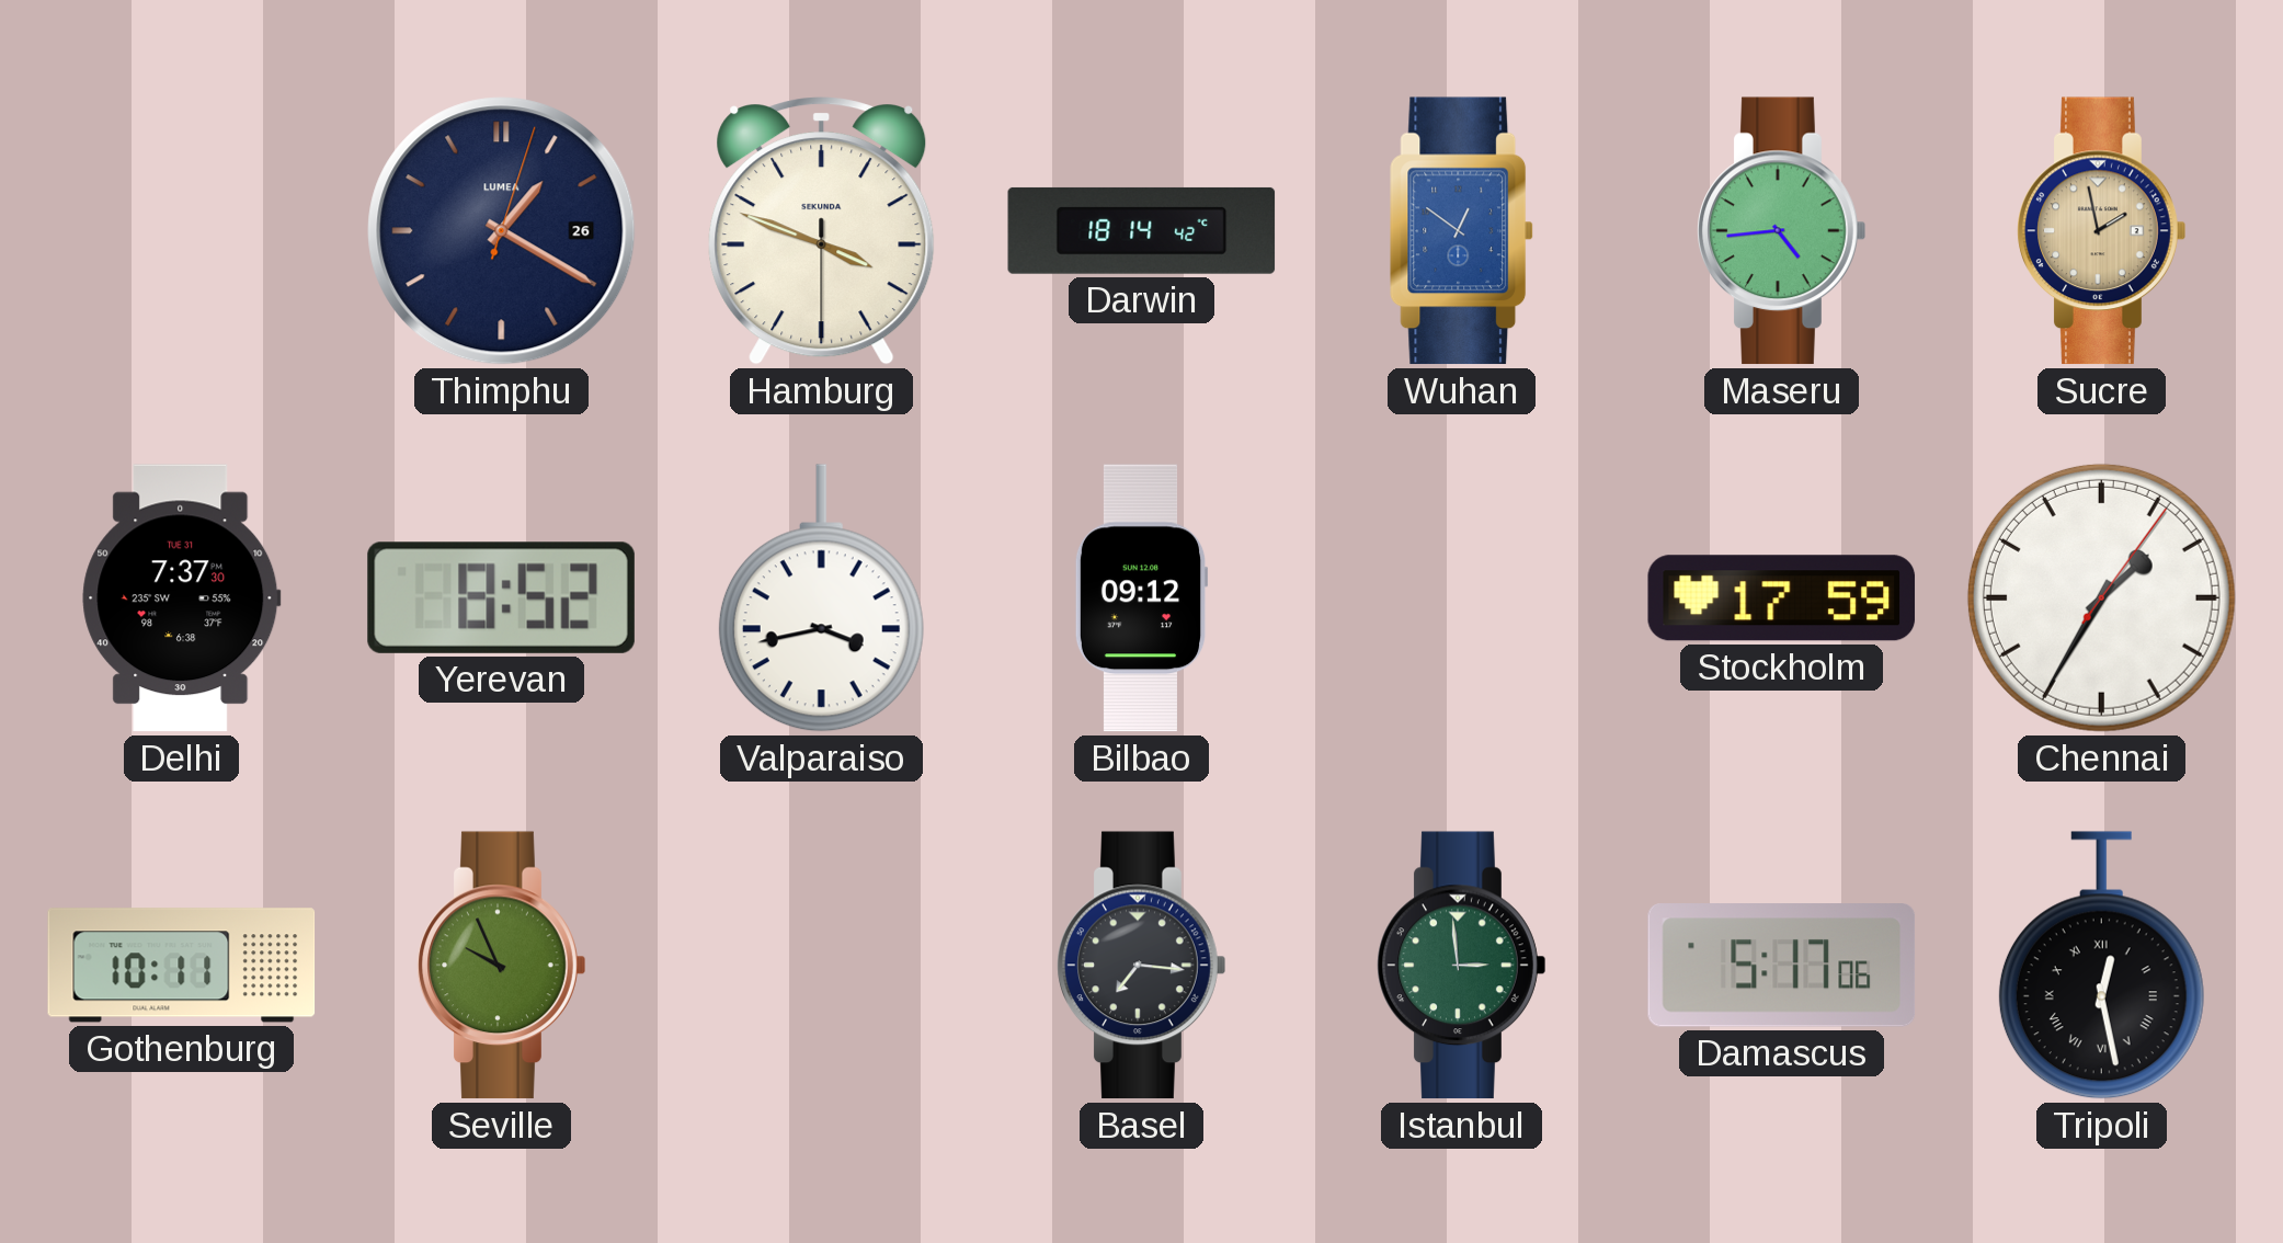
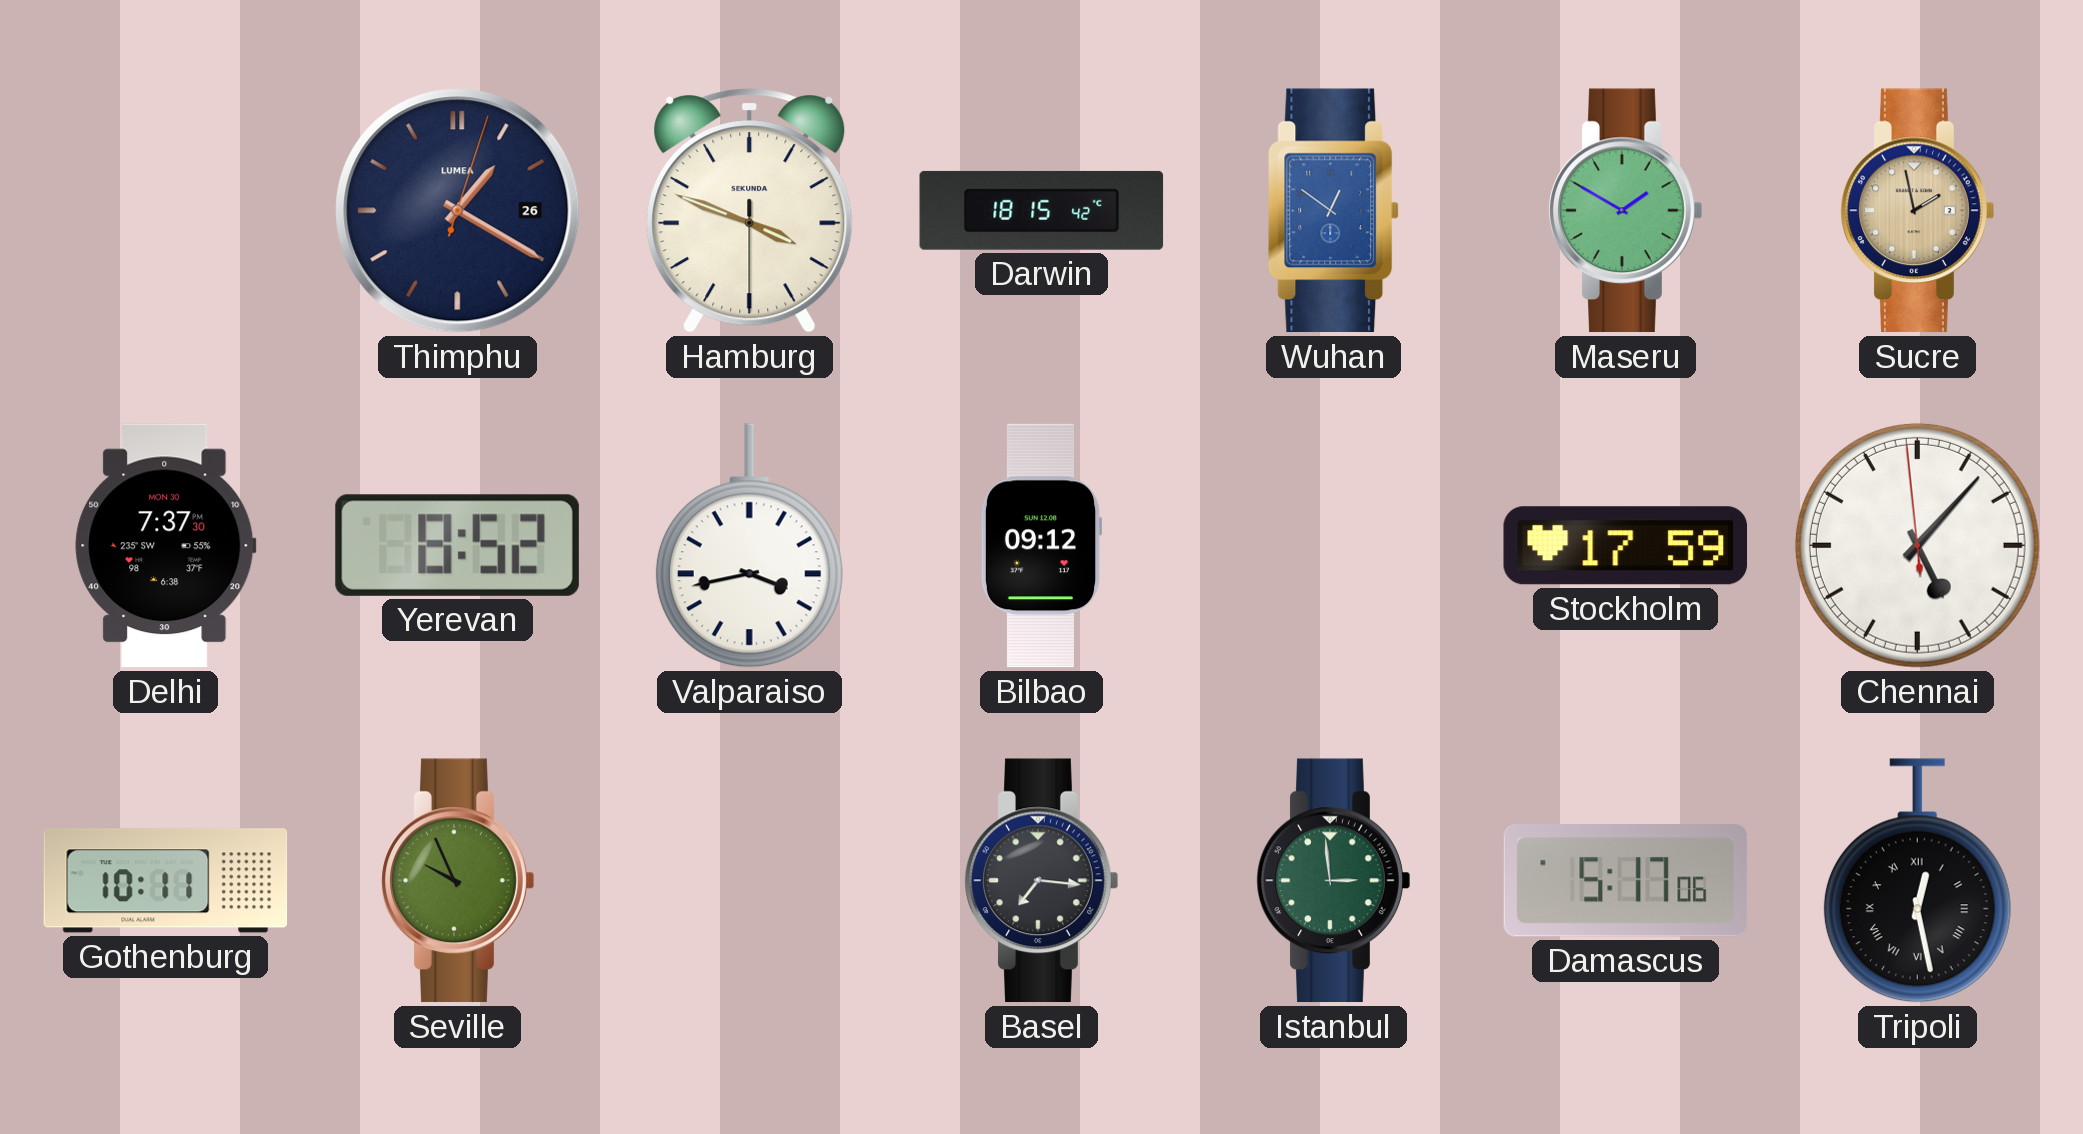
Darwin: 18:14 -> 18:15 (1042, 210)
Maseru: 4:44 -> 1:50 (1626, 211)
Delhi date: TUE 31 -> MON 30 (166, 546)
Chennai: 1:35 -> 5:06 (1917, 545)
